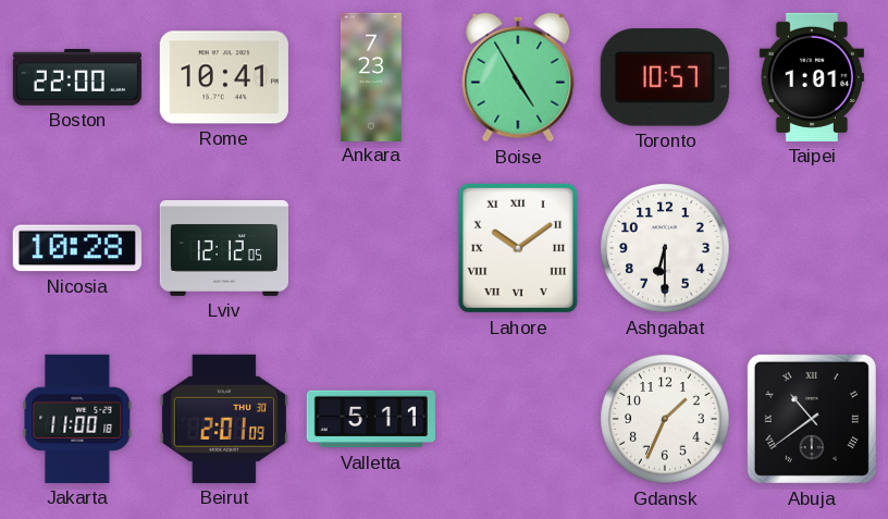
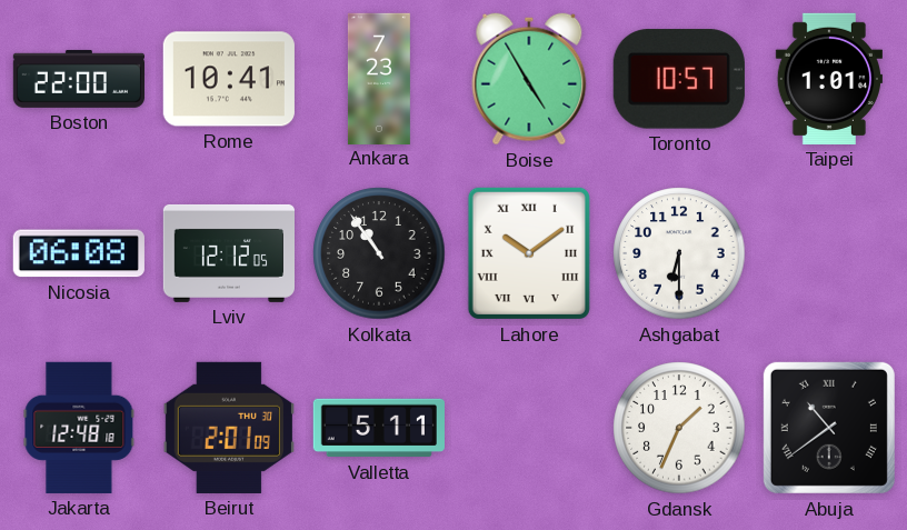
Nicosia: 10:28 -> 06:08 (79, 253)
Kolkata: none -> 10:54 (379, 253)
Jakarta: 11:00 -> 12:48 (79, 428)
